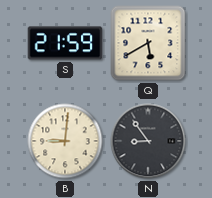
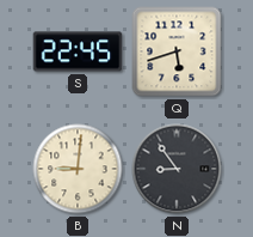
S: 21:59 -> 22:45 (78, 51)
Q: 5:40 -> 5:42 (177, 51)
